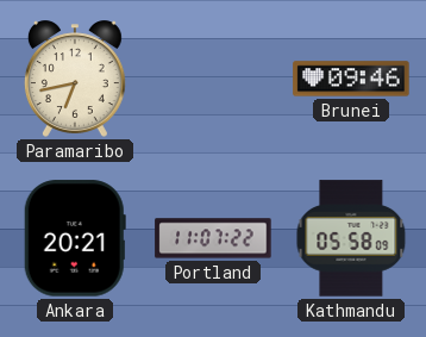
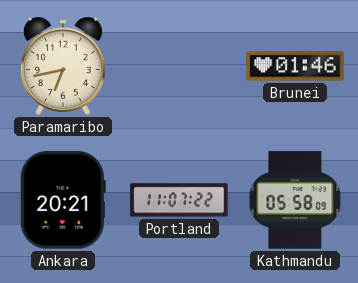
Brunei: 09:46 -> 01:46 (295, 66)
